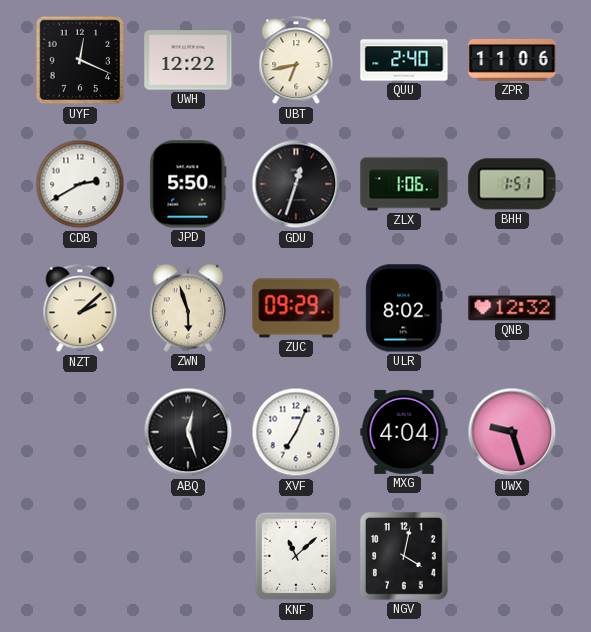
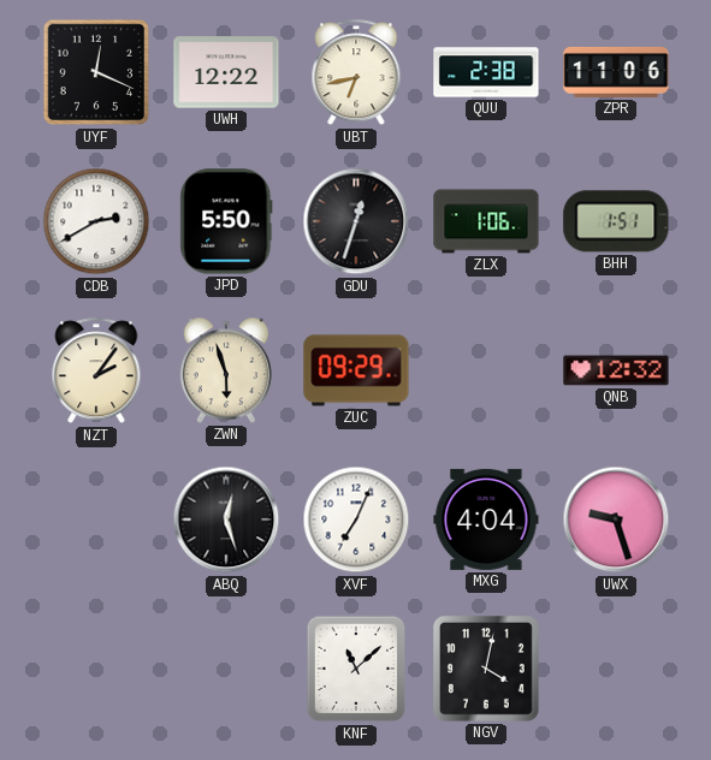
QUU: 2:40 -> 2:38 (486, 72)
NZT: 2:08 -> 2:06 (96, 372)
ULR: 8:02 -> none (404, 308)
